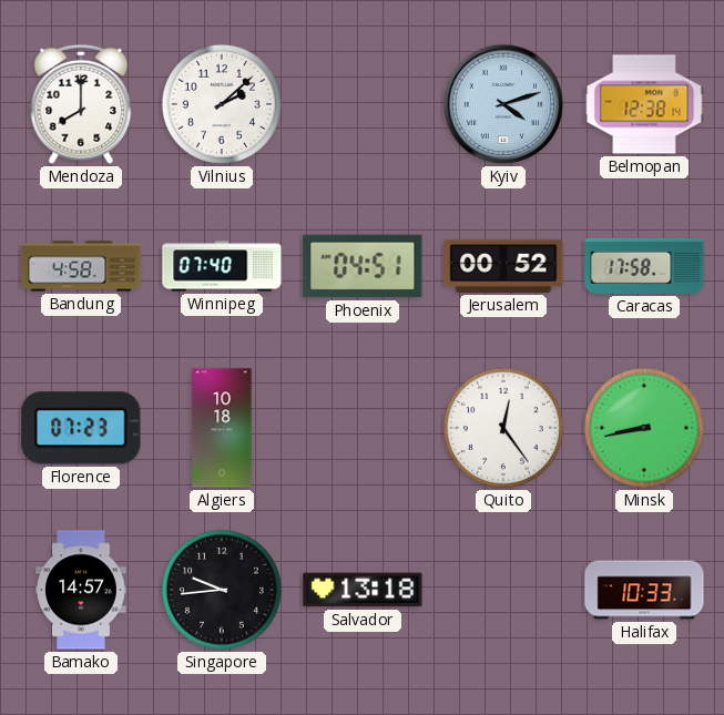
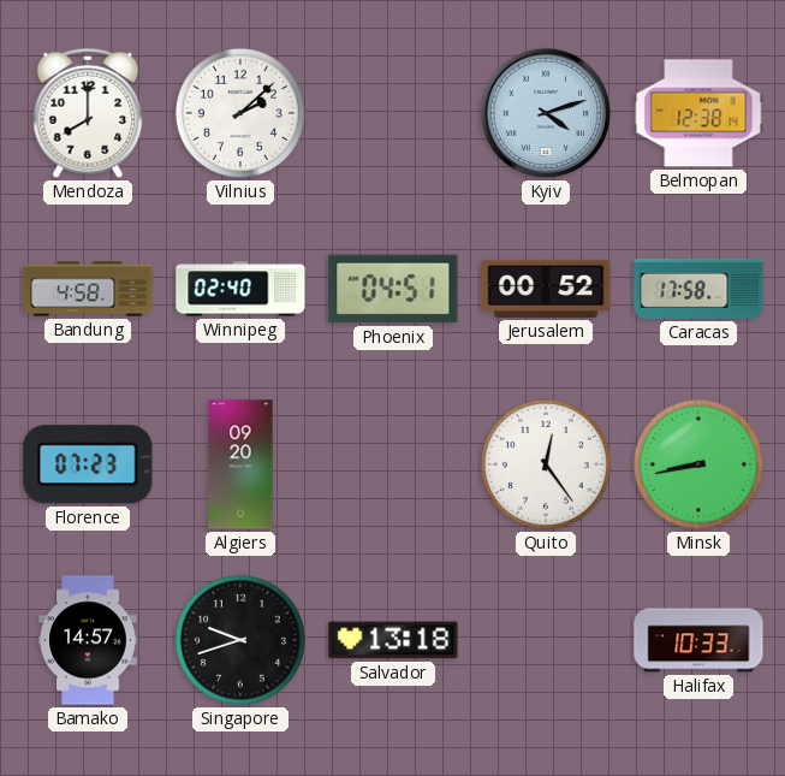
Winnipeg: 07:40 -> 02:40 (240, 289)
Algiers: 10:18 -> 09:20 (240, 464)
Singapore: 9:44 -> 9:42 (240, 640)
